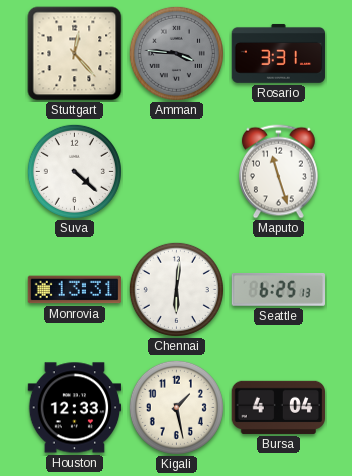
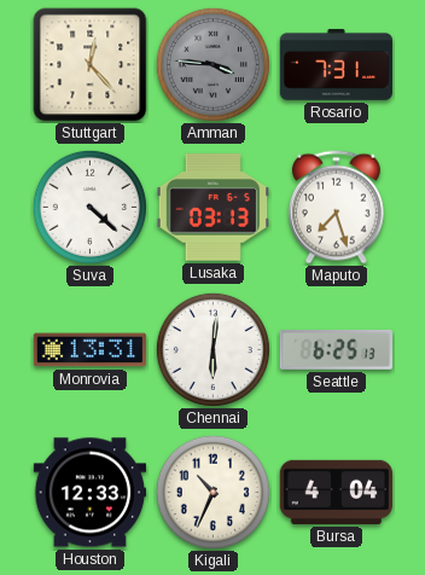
Rosario: 3:31 -> 7:31 (337, 64)
Lusaka: none -> 03:13 (212, 208)
Maputo: 11:27 -> 7:27 (336, 208)
Kigali: 1:28 -> 10:34 (212, 492)
